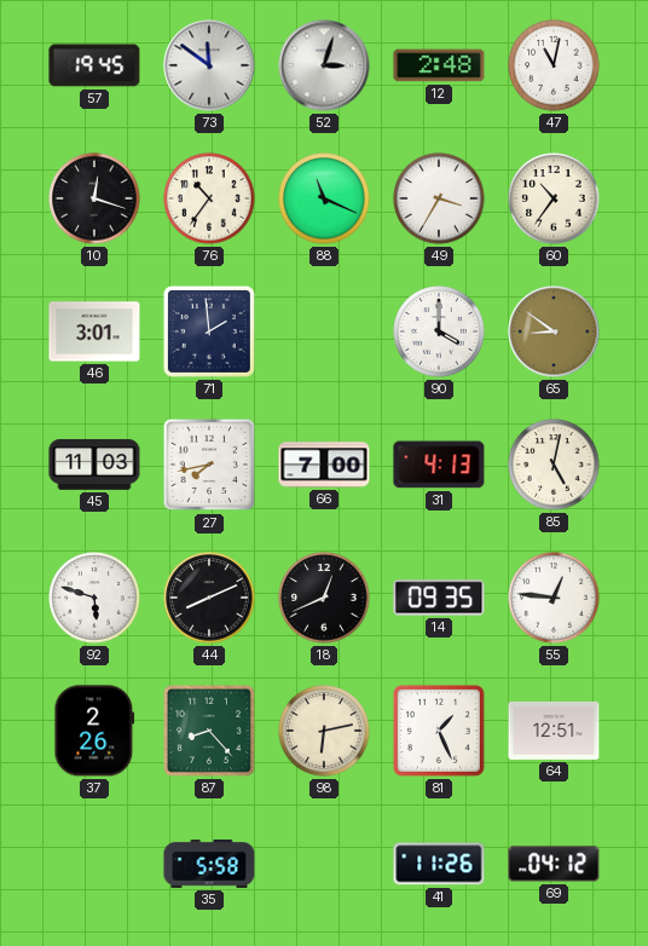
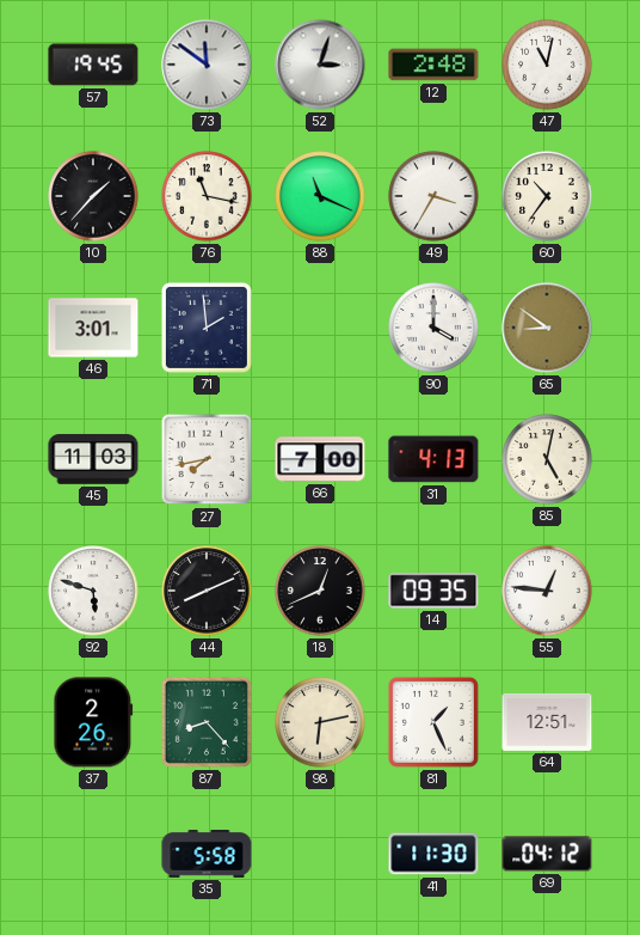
10: 12:18 -> 1:37 (93, 196)
76: 10:36 -> 11:17 (207, 196)
41: 11:26 -> 11:30 (433, 854)
